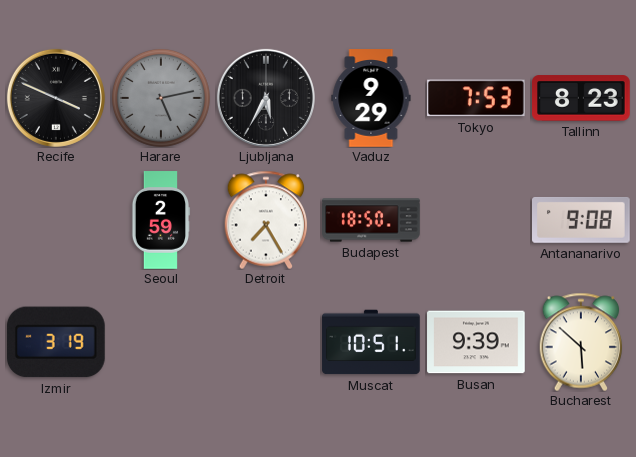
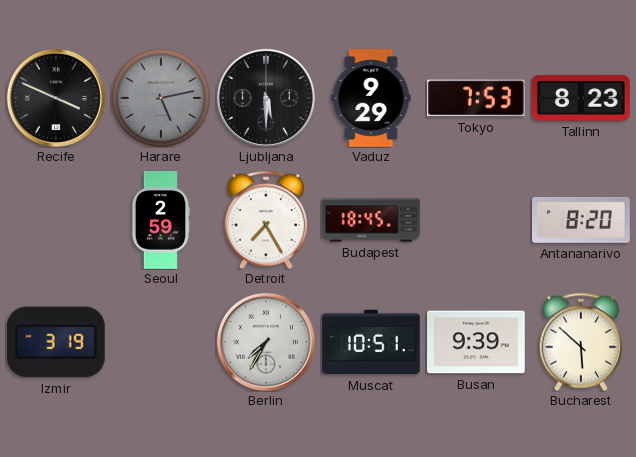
Ljubljana: 5:35 -> 5:30 (266, 98)
Budapest: 18:50 -> 18:45 (371, 220)
Antananarivo: 9:08 -> 8:20 (582, 220)
Berlin: none -> 7:35 (266, 342)
